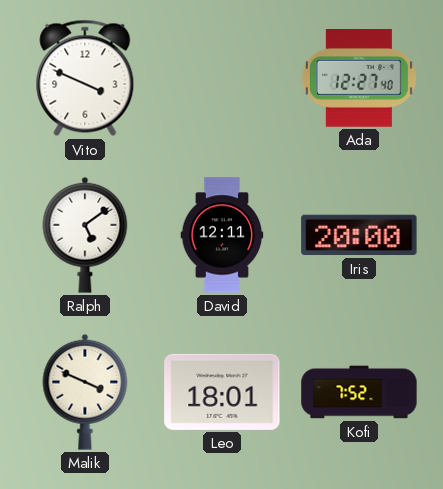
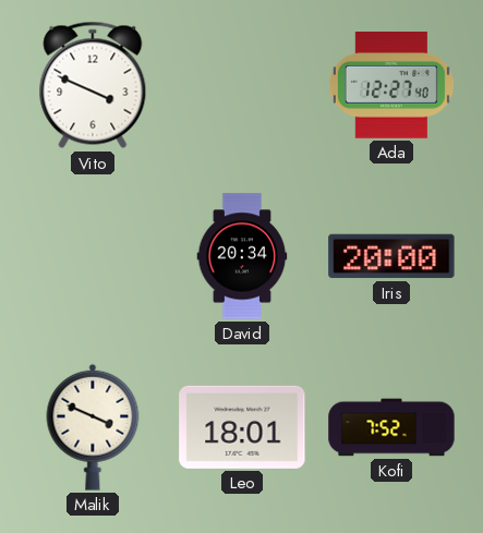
Ralph: 5:09 -> none (85, 235)
David: 12:11 -> 20:34 (242, 256)
